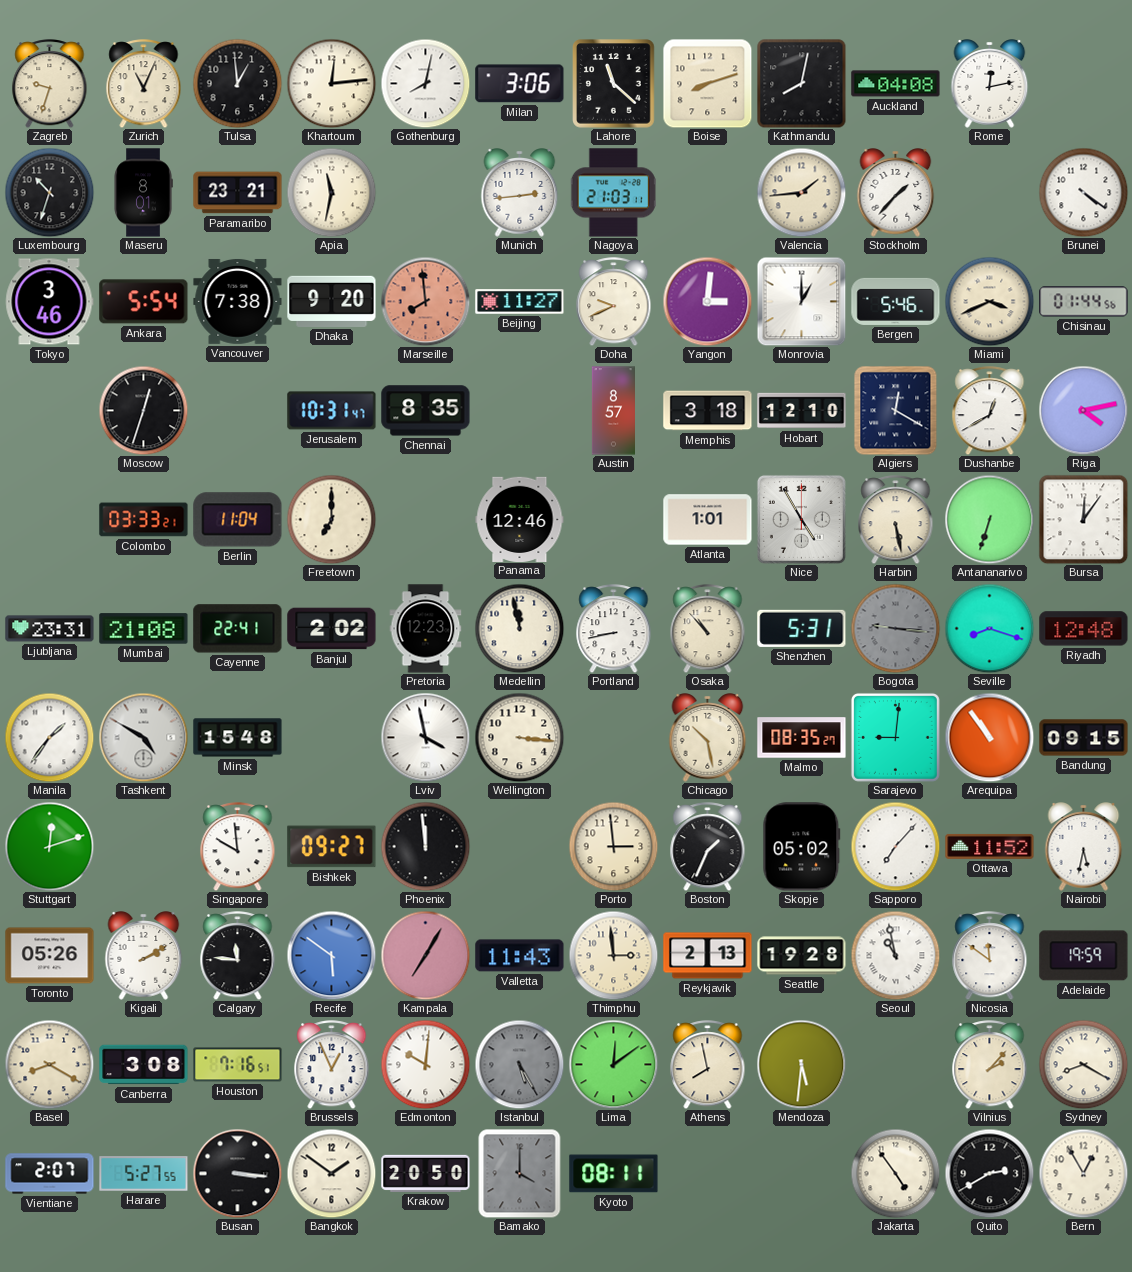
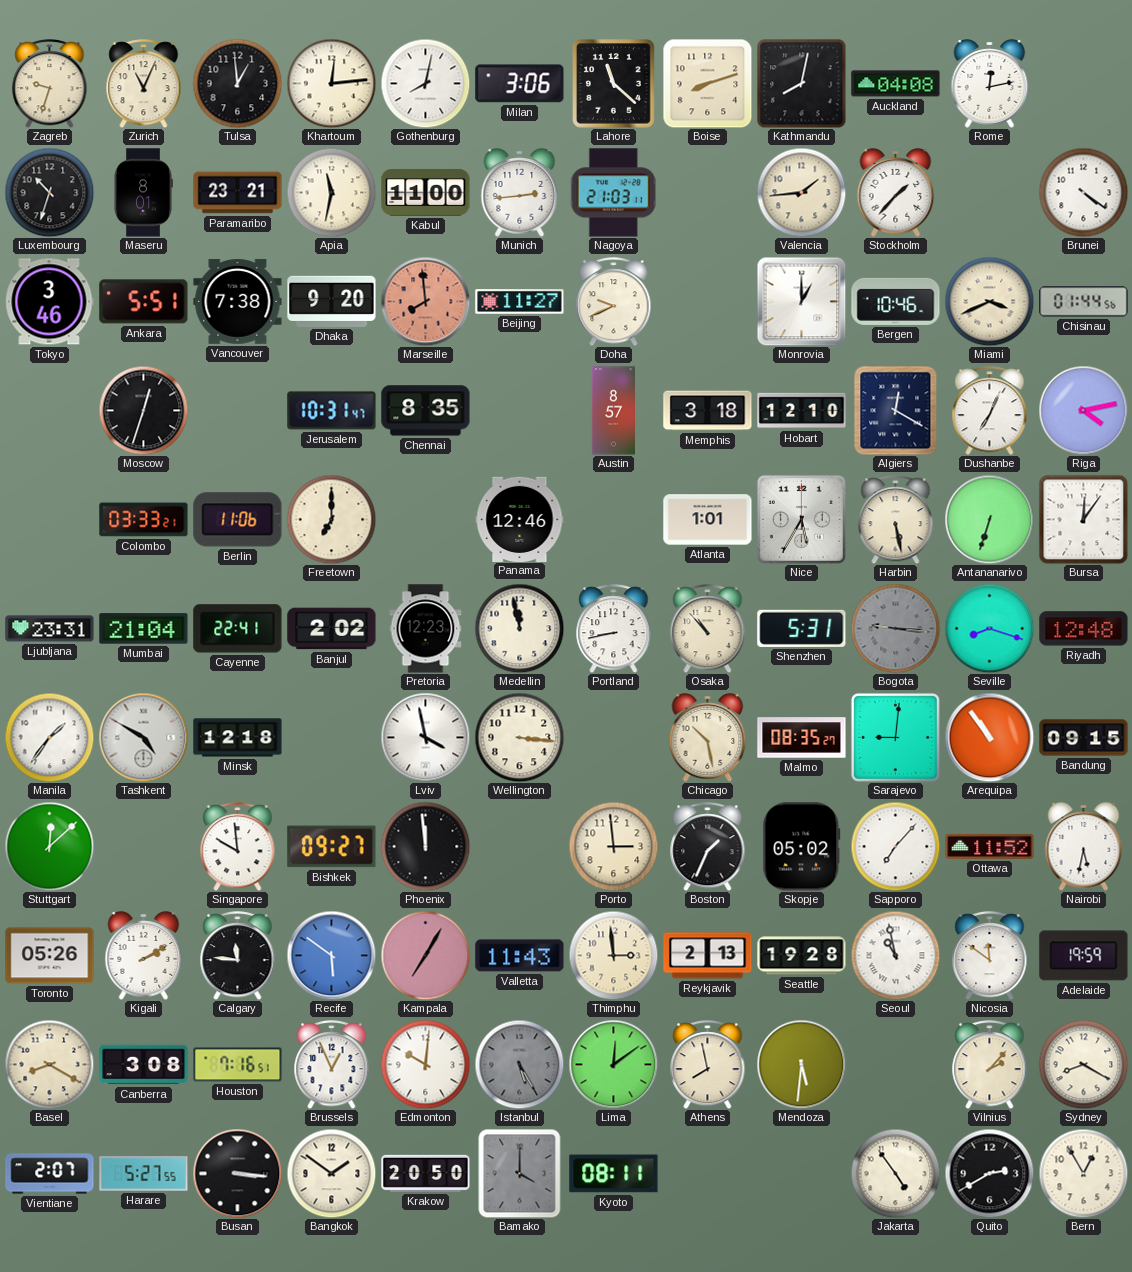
Kabul: none -> 11:00 (426, 193)
Ankara: 5:54 -> 5:51 (144, 302)
Yangon: 3:01 -> none (707, 301)
Bergen: 5:46 -> 10:46 (896, 301)
Dushanbe: 12:40 -> 7:04 (990, 411)
Berlin: 11:04 -> 11:06 (238, 520)
Nice: 4:55 -> 5:35 (801, 519)
Mumbai: 21:08 -> 21:04 (144, 629)
Minsk: 15:48 -> 12:18 (238, 738)
Stuttgart: 12:12 -> 12:08 (49, 846)
